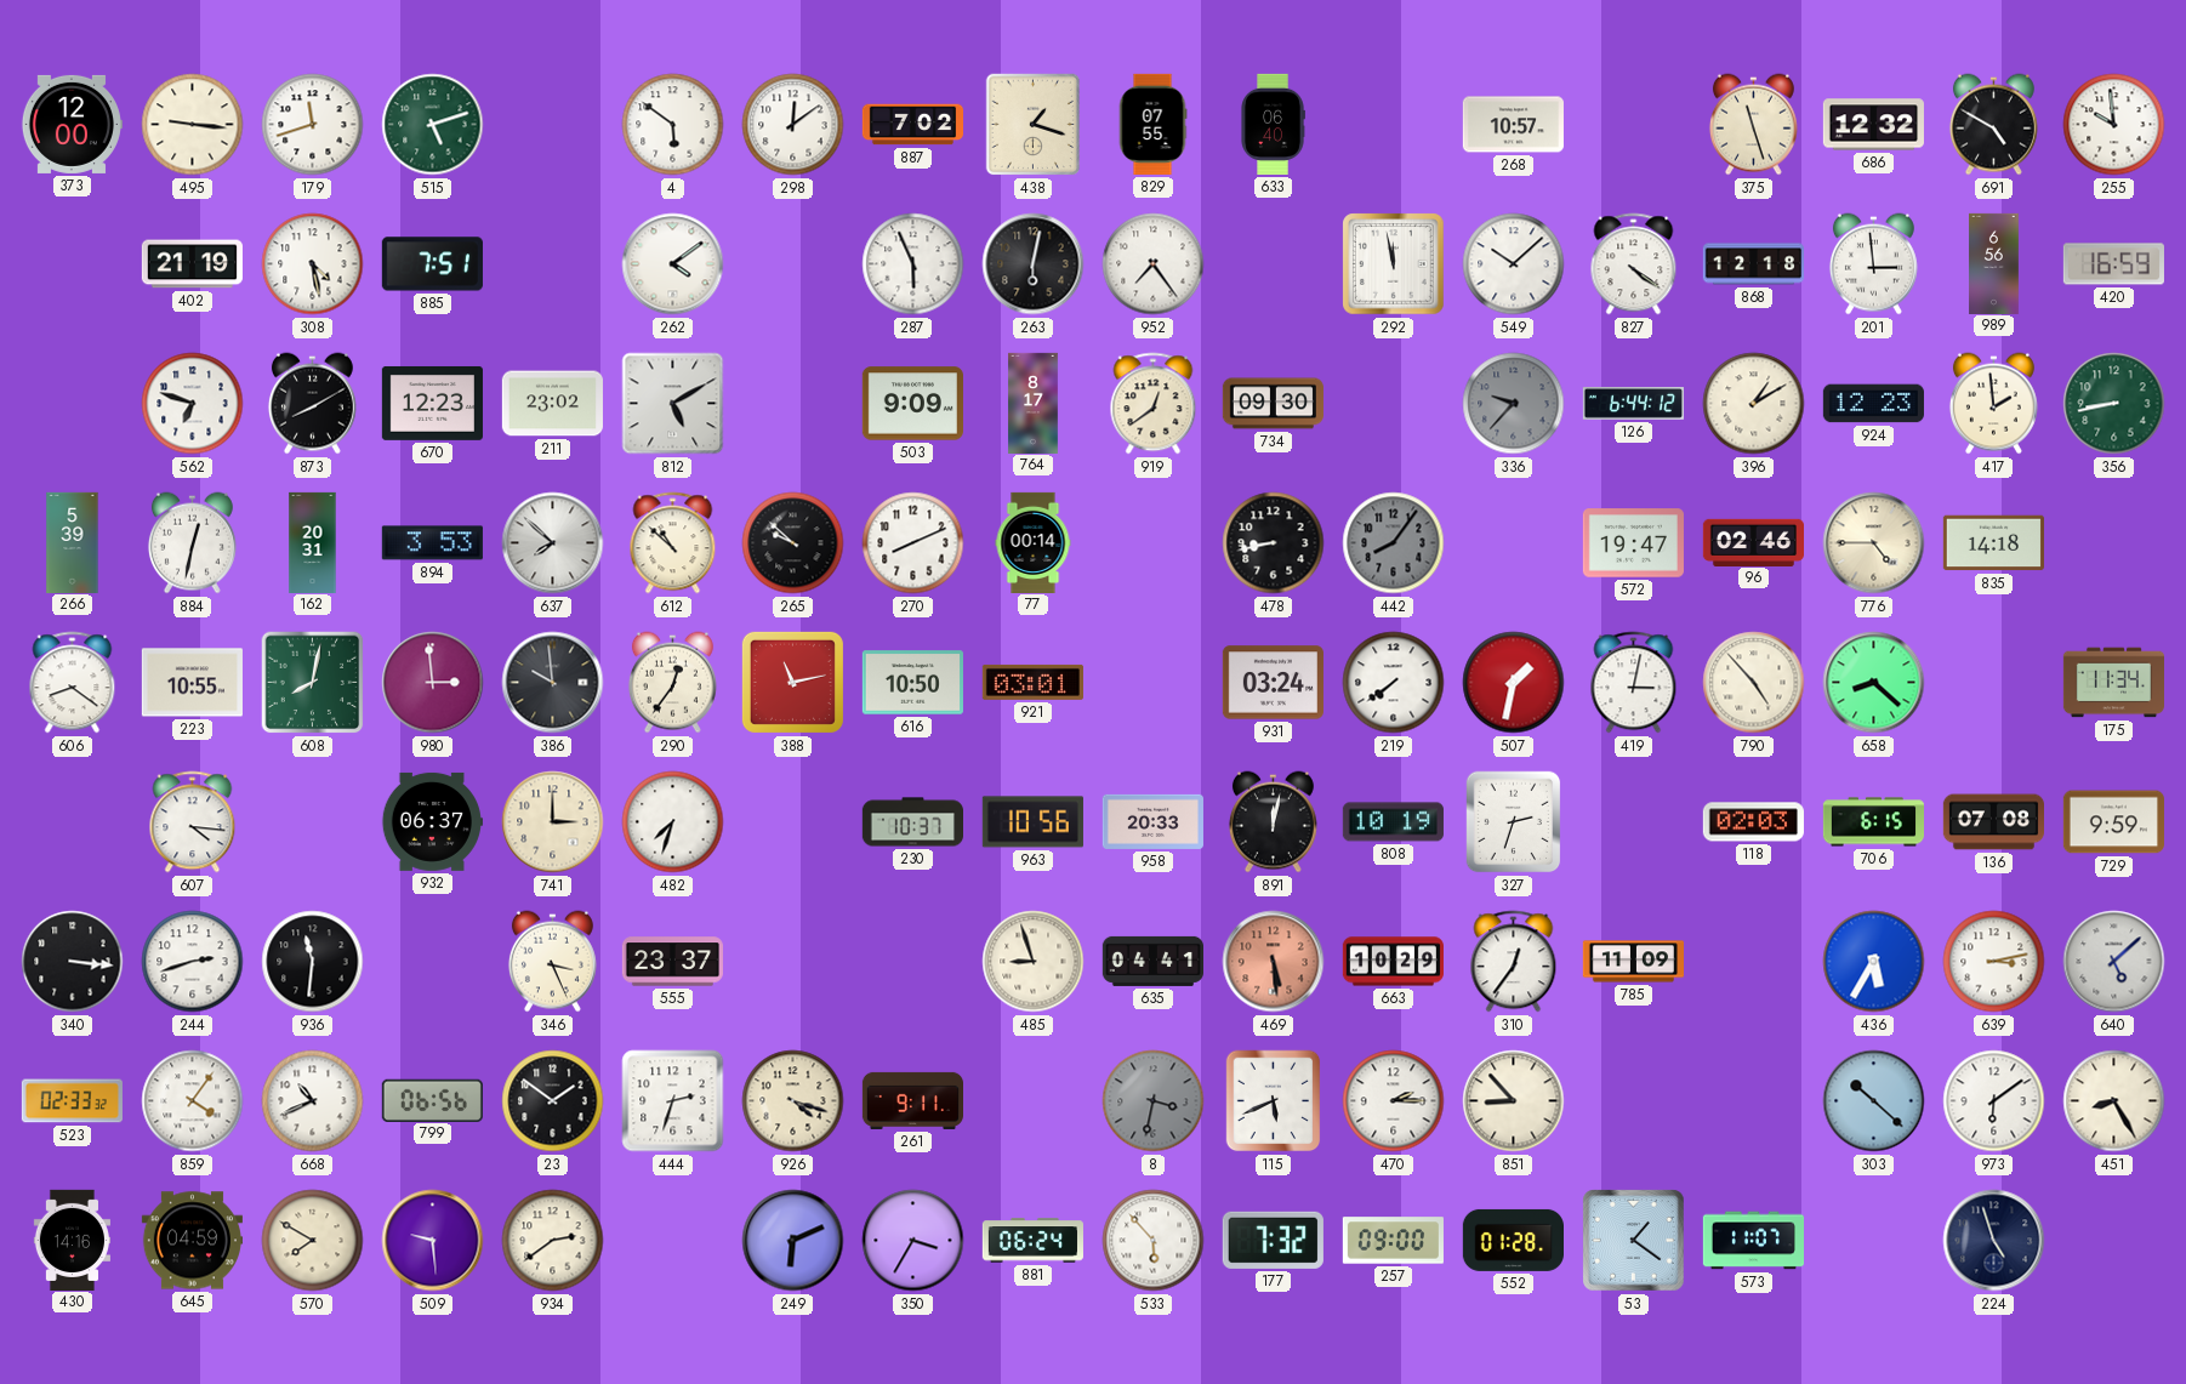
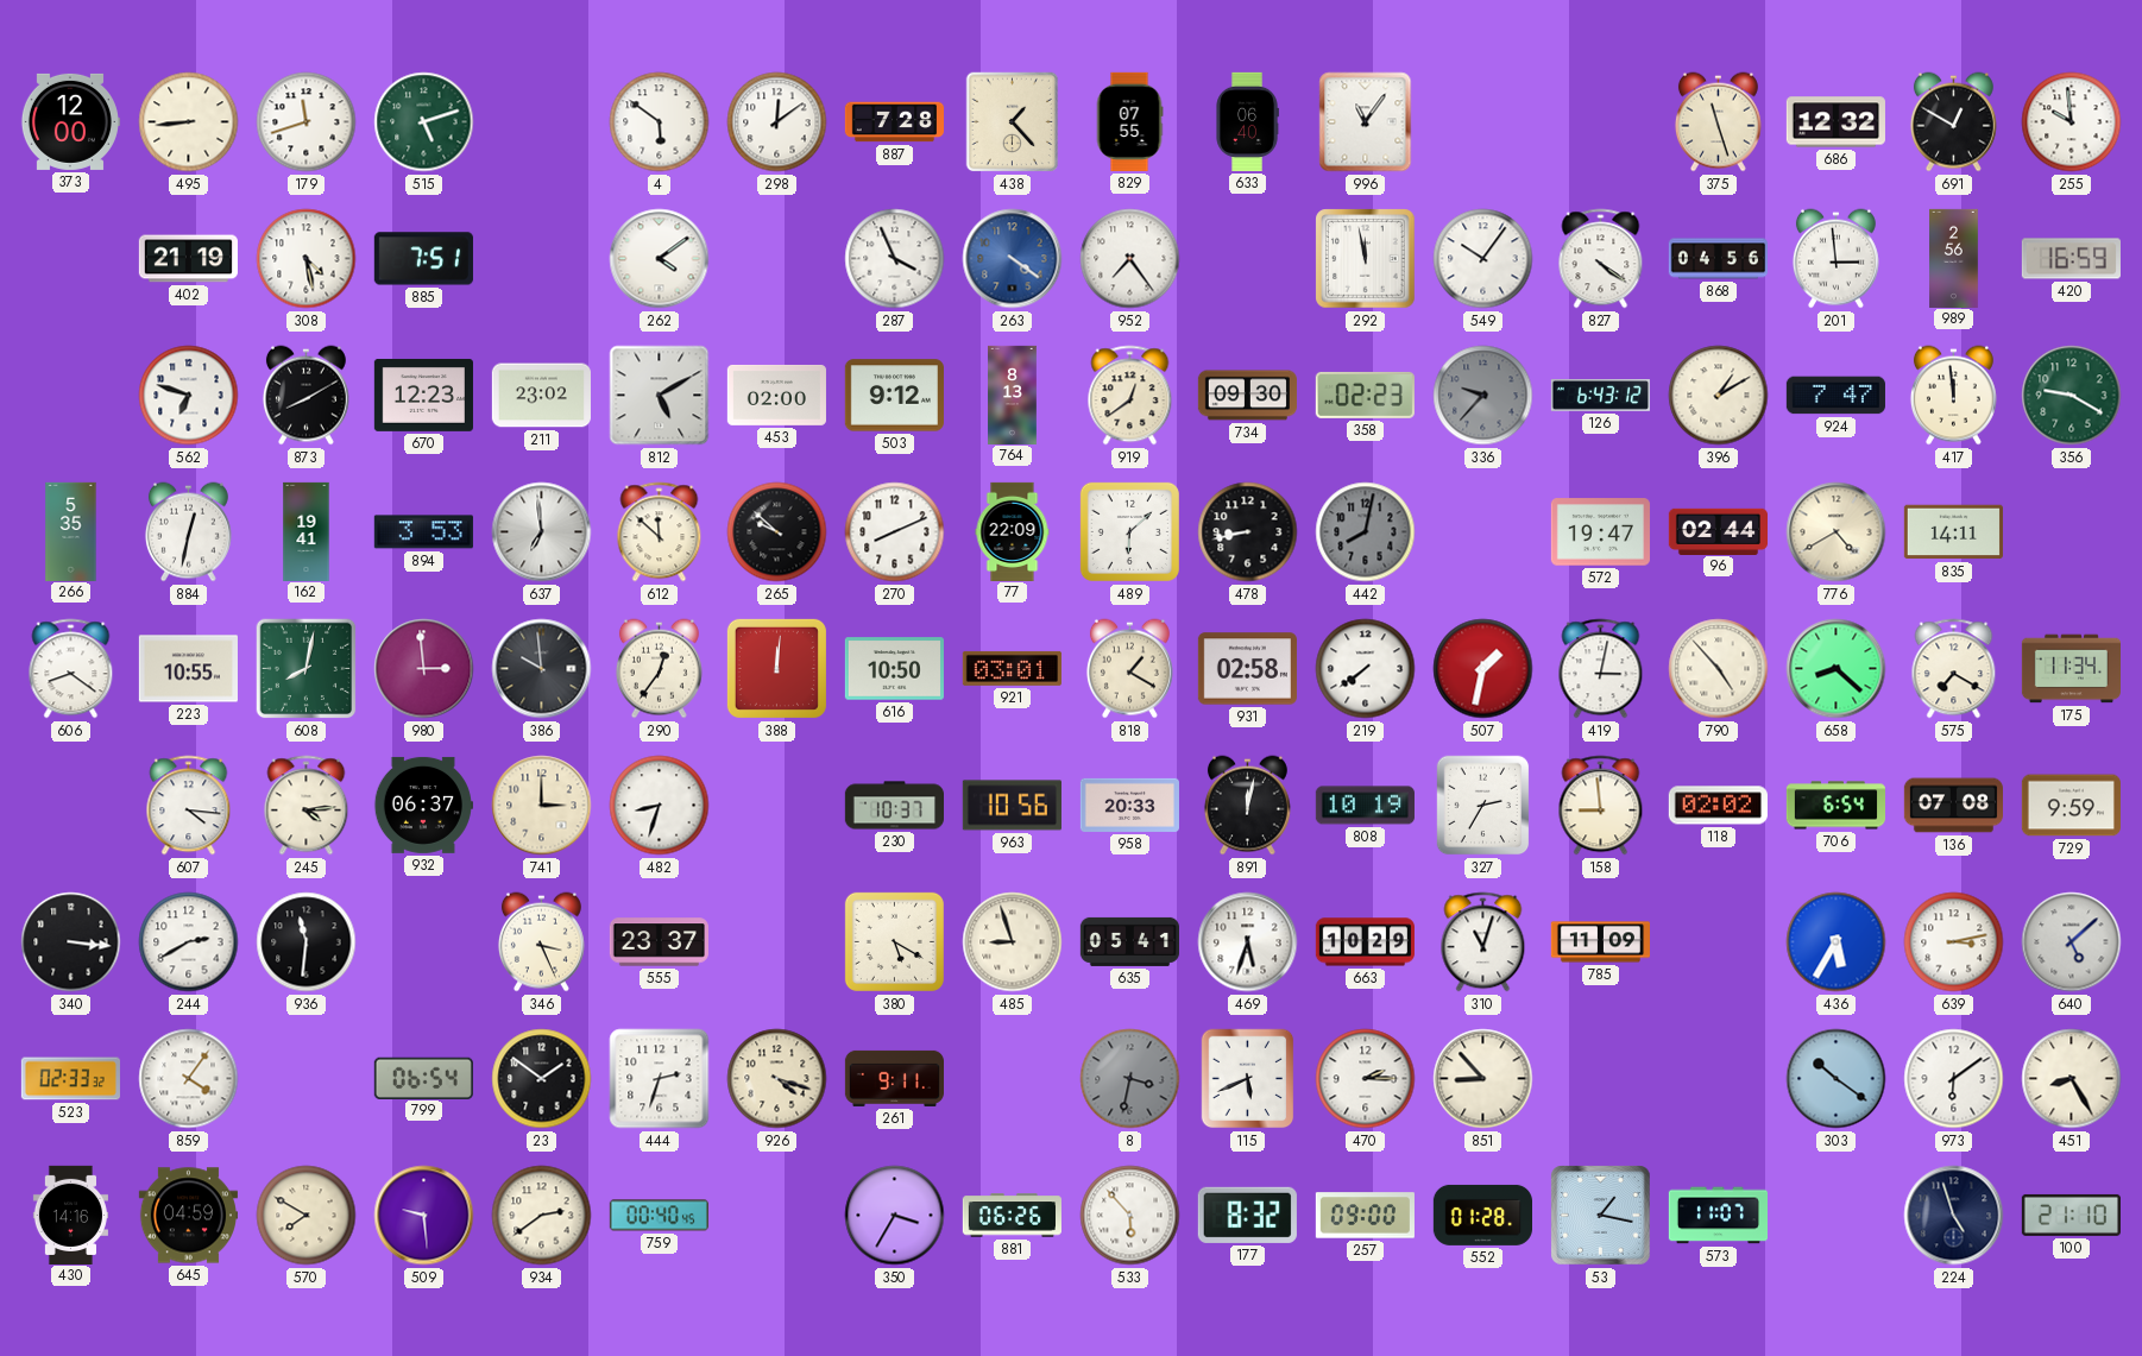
495: 9:16 -> 8:44 (189, 122)
887: 7:02 -> 7:28 (894, 122)
438: 1:18 -> 1:23 (1013, 122)
996: none -> 11:06 (1366, 122)
268: 10:57 -> none (1513, 125)
691: 4:50 -> 12:50 (1953, 122)
287: 5:56 -> 3:56 (895, 259)
263: 6:02 -> 4:21 (1013, 259)
263 dial: black -> blue (1013, 259)
549: 10:08 -> 10:06 (1483, 259)
868: 12:18 -> 04:56 (1718, 259)
989: 6:56 -> 2:56 (1954, 258)
453: none -> 02:00 (776, 395)
503: 9:09 -> 9:12 (894, 396)
764: 8:17 -> 8:13 (1013, 395)
358: none -> 02:23 (1365, 395)
126: 6:44 -> 6:43 (1600, 396)
924: 12:23 -> 7:47 (1835, 396)
417: 1:59 -> 11:59 (1953, 396)
356: 8:43 -> 9:20 (2072, 396)
266: 5:39 -> 5:35 (71, 531)
162: 20:31 -> 19:41 (307, 531)
637: 7:52 -> 6:59 (542, 532)
612: 10:52 -> 11:52 (660, 532)
77: 00:14 -> 22:09 (1013, 531)
489: none -> 6:08 (1129, 531)
442: 8:06 -> 8:02 (1366, 532)
96: 02:46 -> 02:44 (1718, 531)
776: 4:45 -> 4:40 (1837, 532)
835: 14:18 -> 14:11 (1953, 532)
388: 11:13 -> 12:01 (776, 668)
818: none -> 1:20 (1129, 669)
931: 03:24 -> 02:58 (1247, 669)
575: none -> 7:20 (1954, 669)
245: none -> 4:14 (307, 806)
482: 7:33 -> 8:33 (660, 806)
327: 2:33 -> 2:35 (1483, 806)
158: none -> 8:59 (1601, 806)
118: 02:03 -> 02:02 (1718, 806)
706: 6:15 -> 6:54 (1835, 806)
244: 2:42 -> 2:40 (189, 942)
380: none -> 5:20 (894, 941)
635: 04:41 -> 05:41 (1129, 941)
469: 5:29 -> 5:33 (1248, 942)
469 dial: salmon -> white (1248, 942)
310: 12:36 -> 11:03 (1483, 942)
668: 10:41 -> none (313, 1101)
799: 06:56 -> 06:54 (423, 1078)
303: 10:22 -> 10:21 (1837, 1079)
759: none -> 00:40 (659, 1216)
249: 6:11 -> none (793, 1241)
881: 06:24 -> 06:26 (1012, 1216)
177: 7:32 -> 8:32 (1247, 1215)
53: 1:21 -> 1:17 (1601, 1216)
100: none -> 21:10 (2071, 1215)
